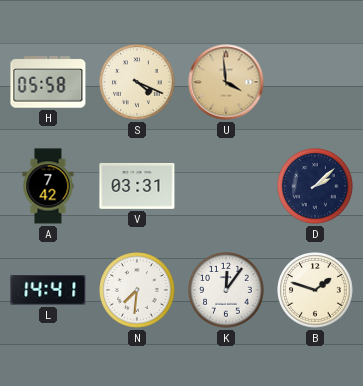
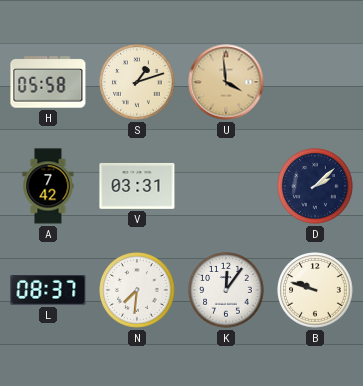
S: 4:19 -> 1:12 (137, 82)
L: 14:41 -> 08:37 (48, 291)
B: 1:48 -> 9:48 (315, 290)
